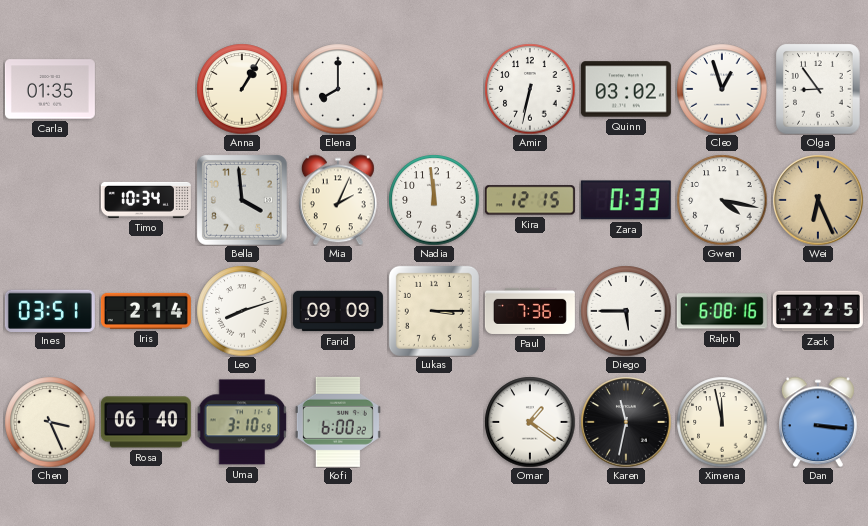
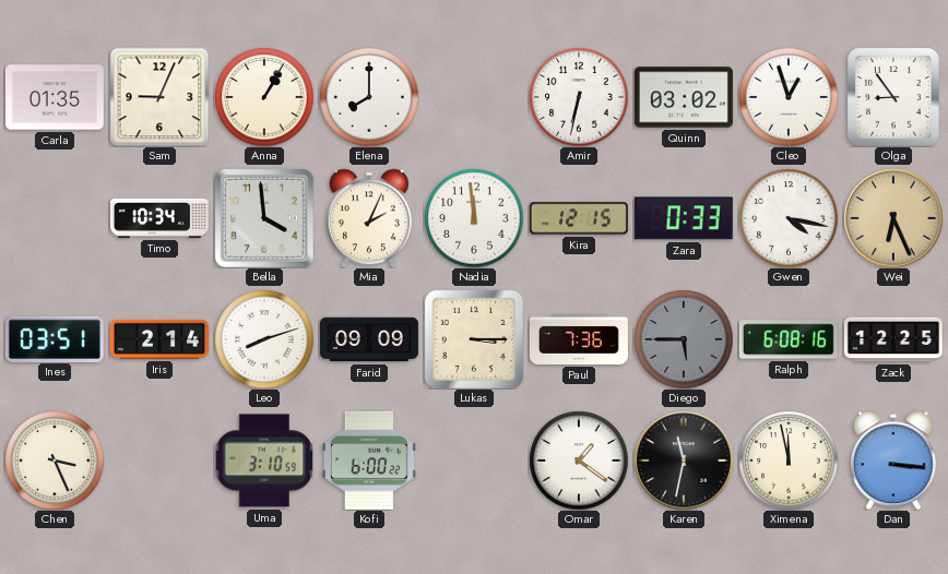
Sam: none -> 9:04 (159, 97)
Diego dial: white -> grey (684, 339)
Rosa: 06:40 -> none (146, 422)
